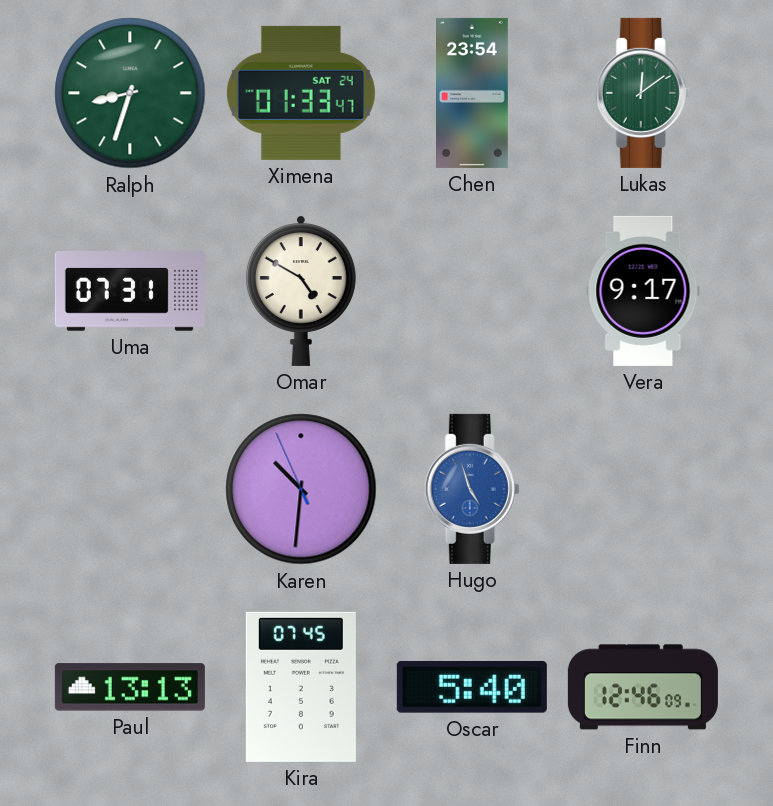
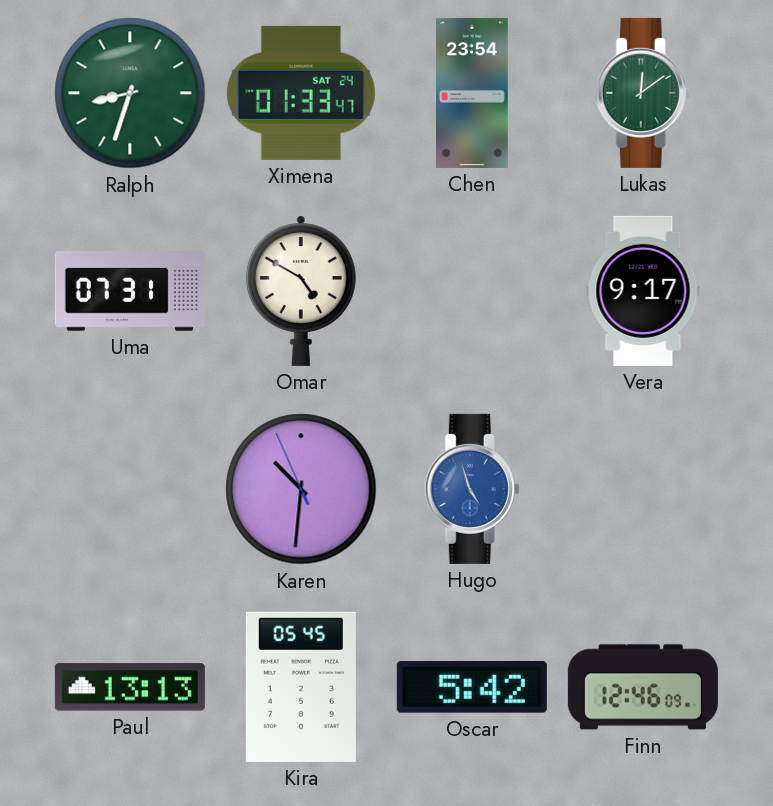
Kira: 07:45 -> 05:45 (301, 687)
Oscar: 5:40 -> 5:42 (472, 687)
